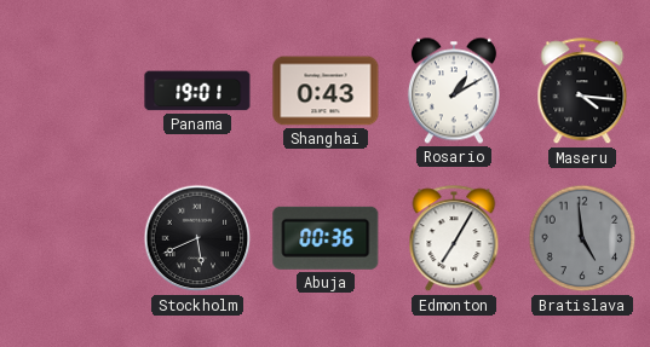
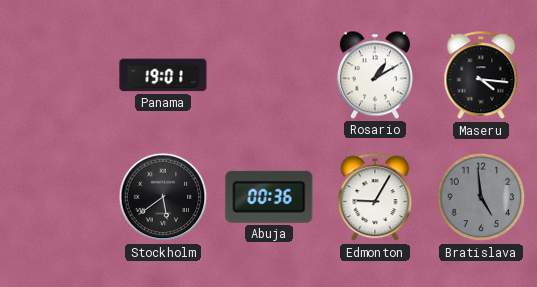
Shanghai: 0:43 -> none (326, 91)
Stockholm: 5:41 -> 5:39 (163, 197)
Edmonton: 7:05 -> 9:05 (375, 198)
